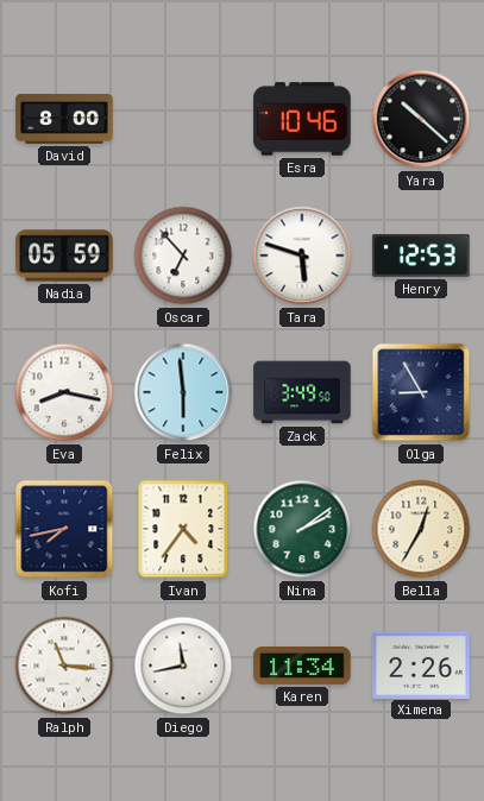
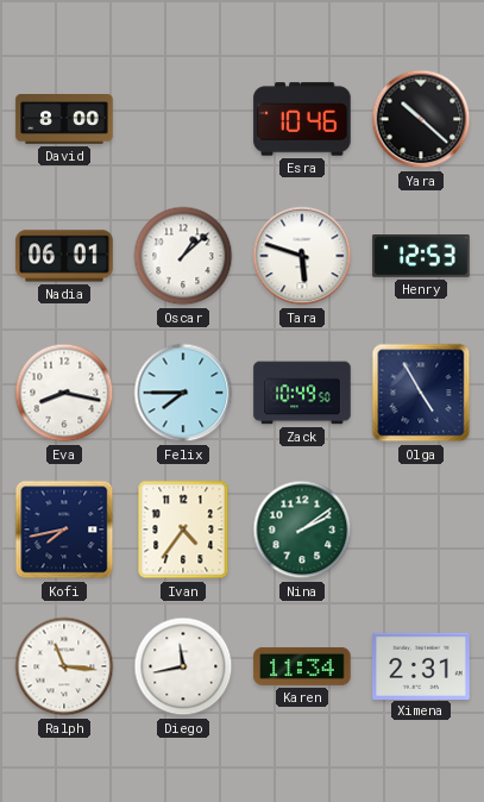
Nadia: 05:59 -> 06:01 (64, 256)
Oscar: 6:53 -> 1:08 (183, 256)
Felix: 5:59 -> 7:45 (183, 393)
Zack: 3:49 -> 10:49 (302, 393)
Olga: 8:55 -> 4:55 (421, 393)
Bella: 12:35 -> none (421, 529)
Ximena: 2:26 -> 2:31 (421, 665)
